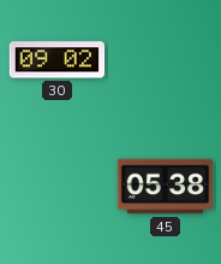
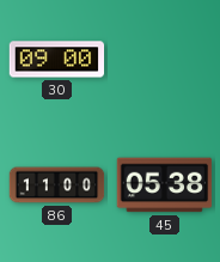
30: 09:02 -> 09:00 (57, 60)
86: none -> 11:00 (57, 185)
